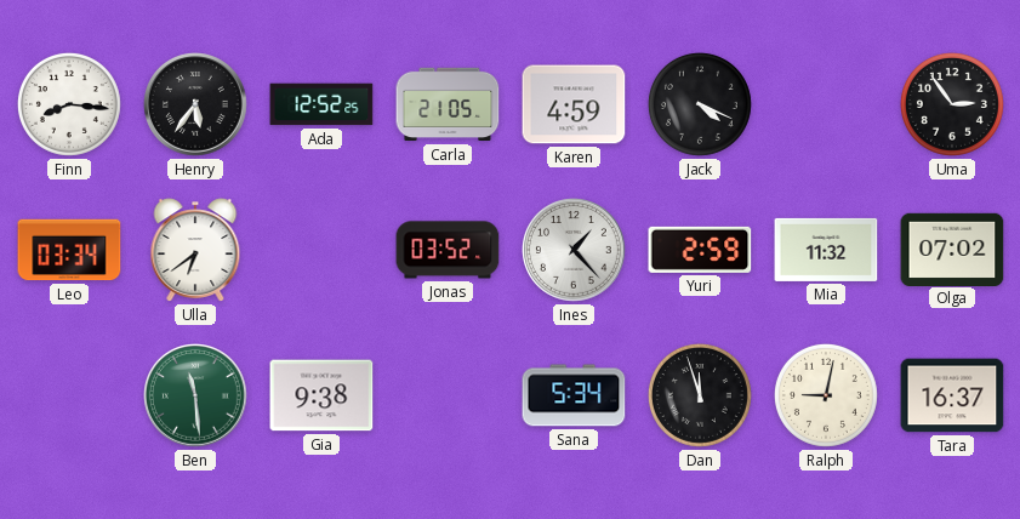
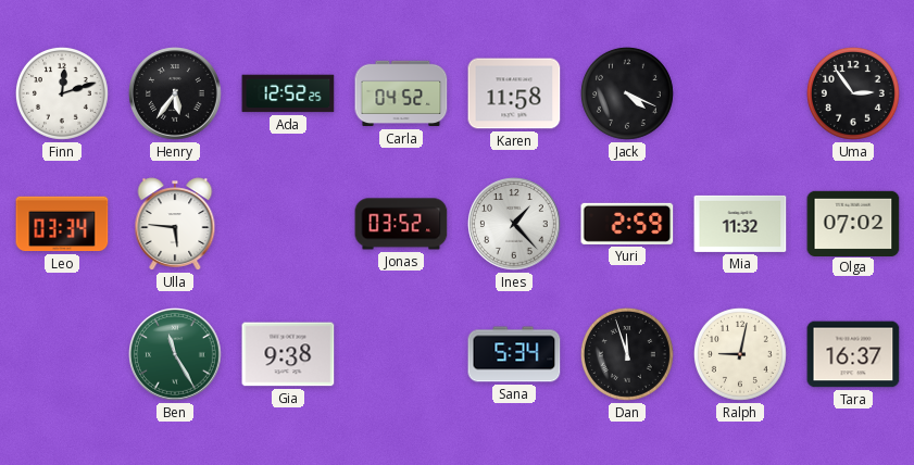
Finn: 8:16 -> 12:12 (62, 93)
Carla: 21:05 -> 04:52 (401, 93)
Karen: 4:59 -> 11:58 (514, 93)
Ulla: 6:39 -> 5:46 (175, 224)
Ben: 11:29 -> 11:25 (176, 355)
